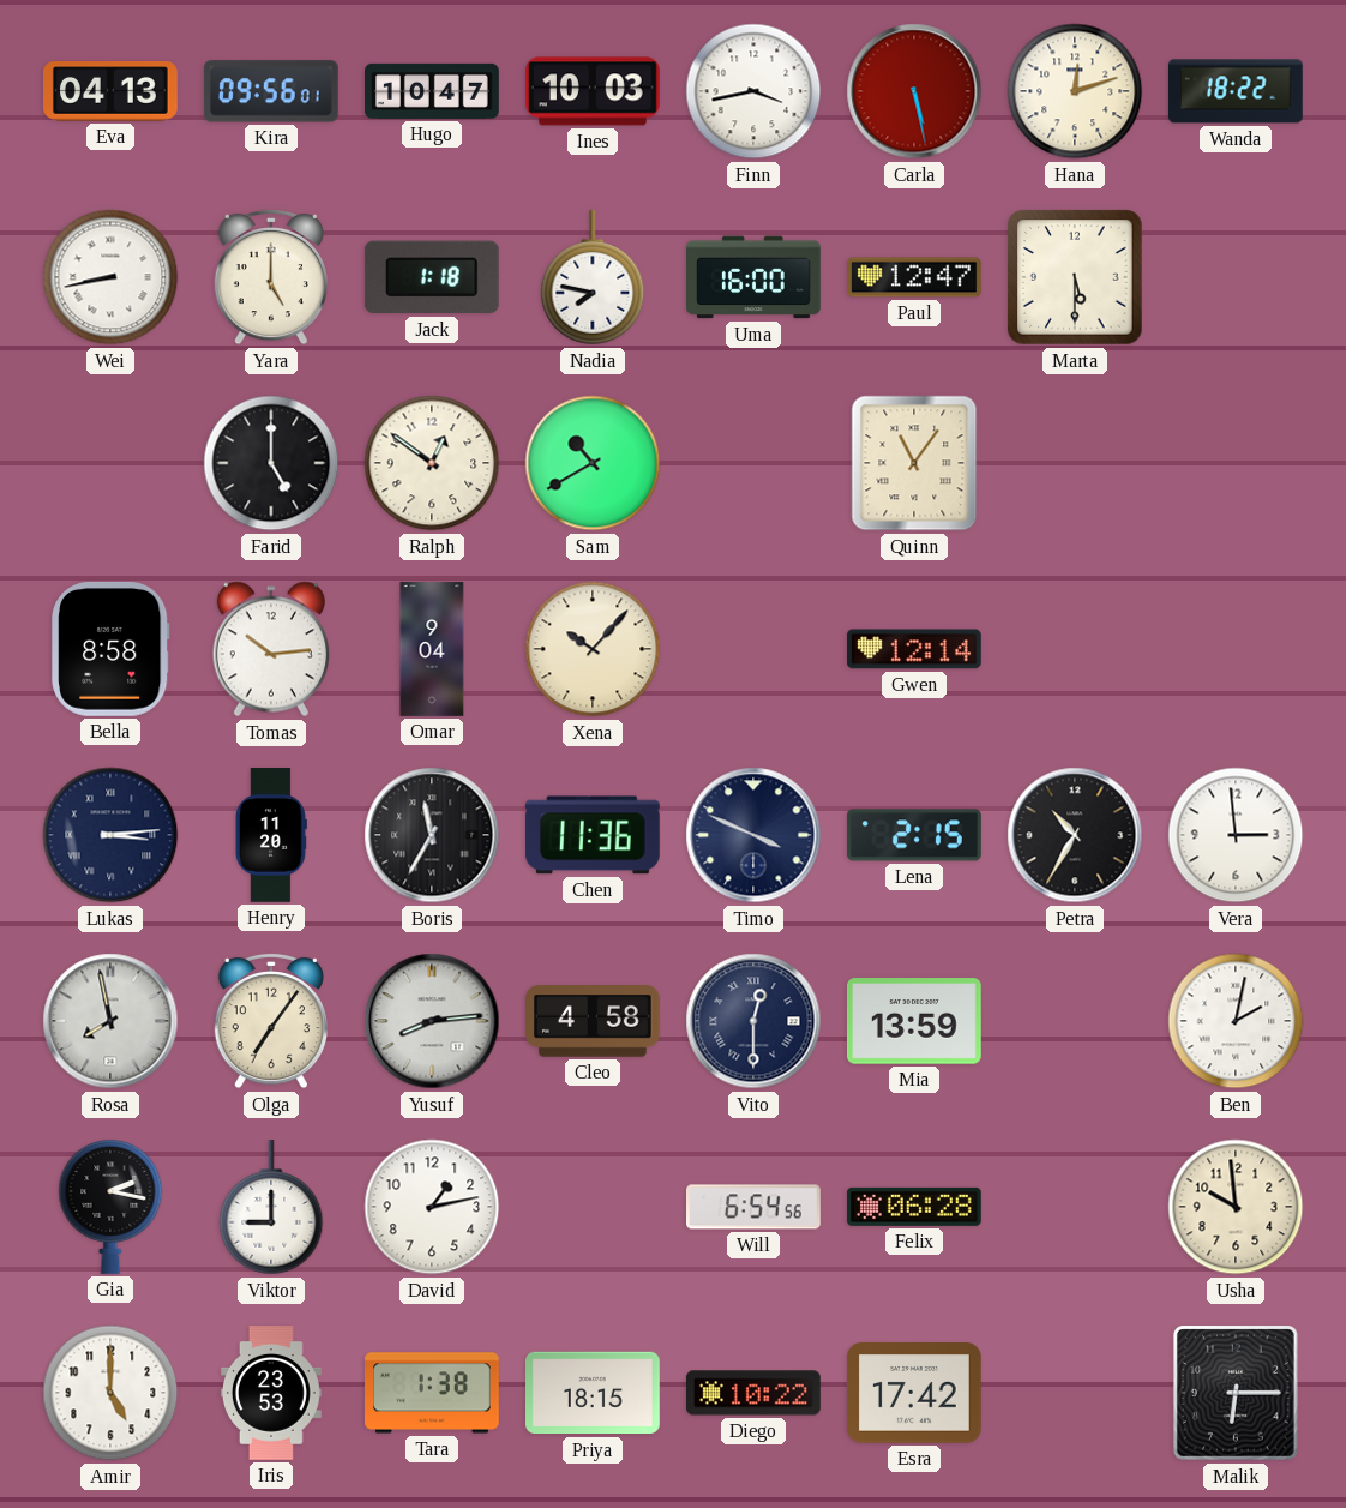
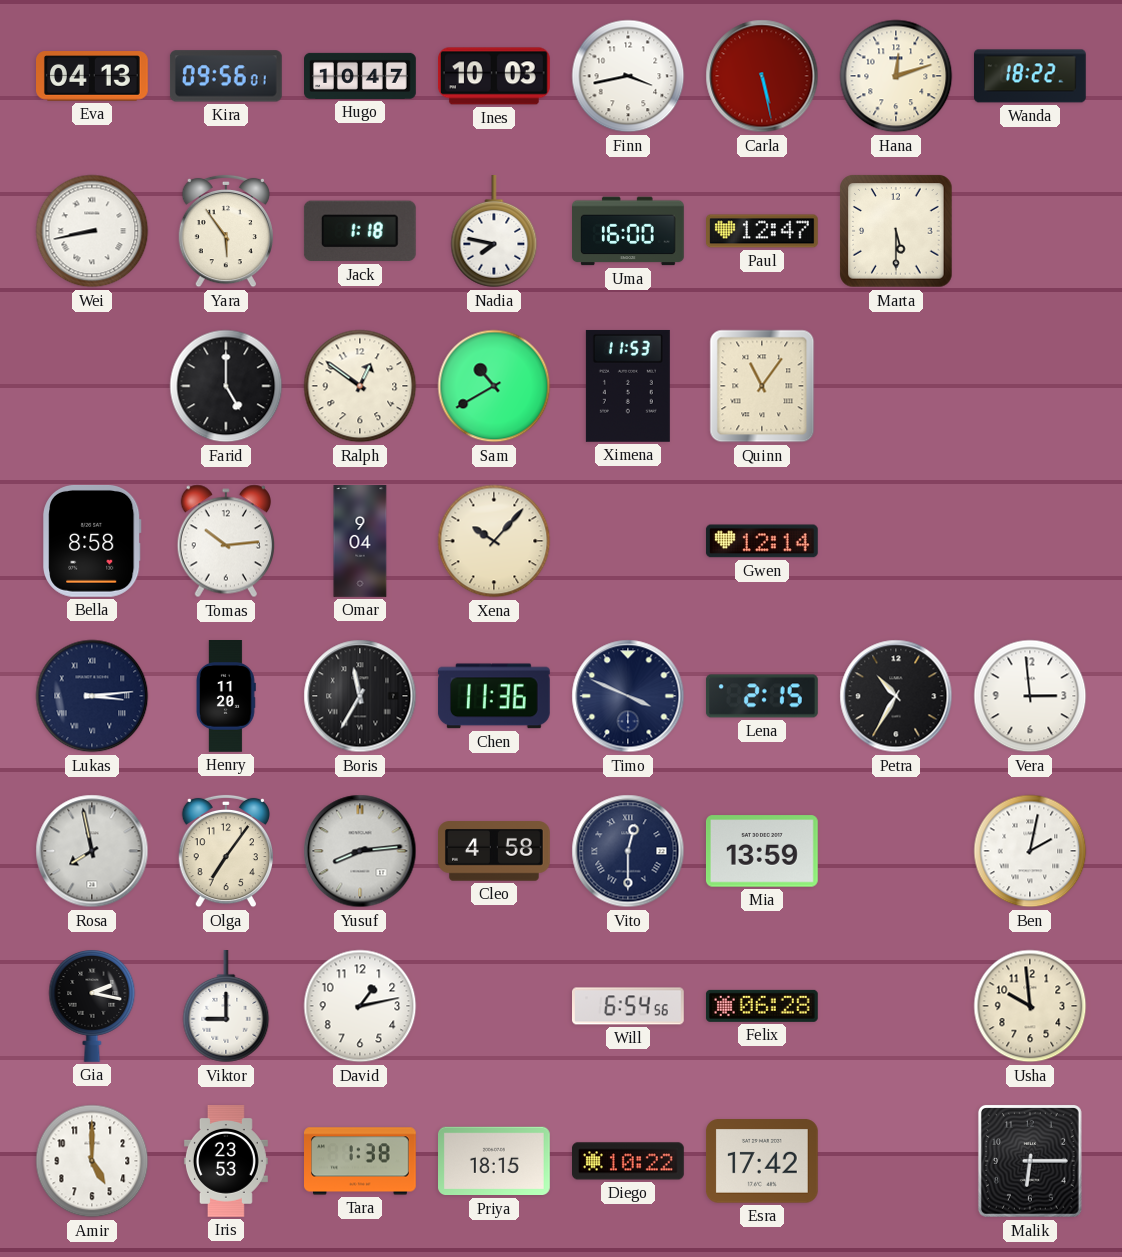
Yara: 5:00 -> 5:54 (225, 231)
Ximena: none -> 11:53 (628, 386)
